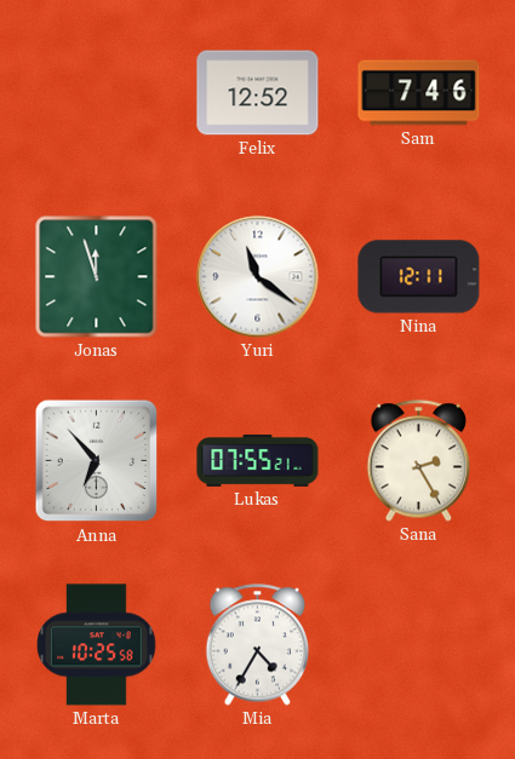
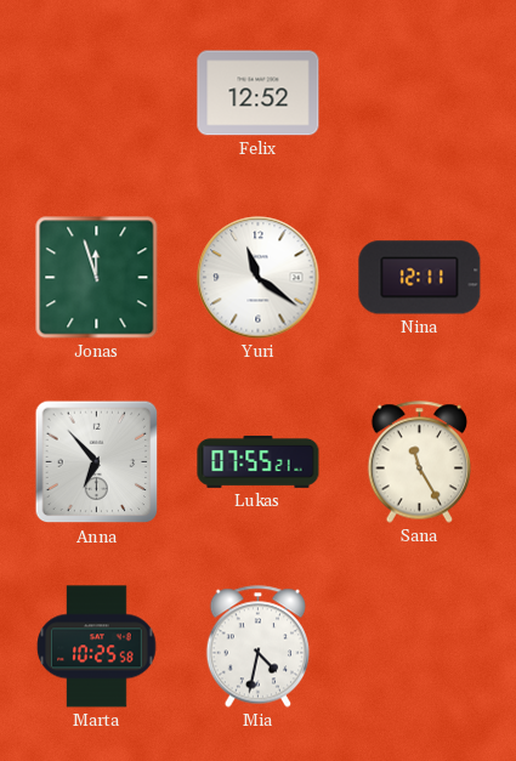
Sam: 7:46 -> none (419, 93)
Sana: 2:25 -> 11:25 (419, 462)
Mia: 4:35 -> 4:32 (257, 647)
